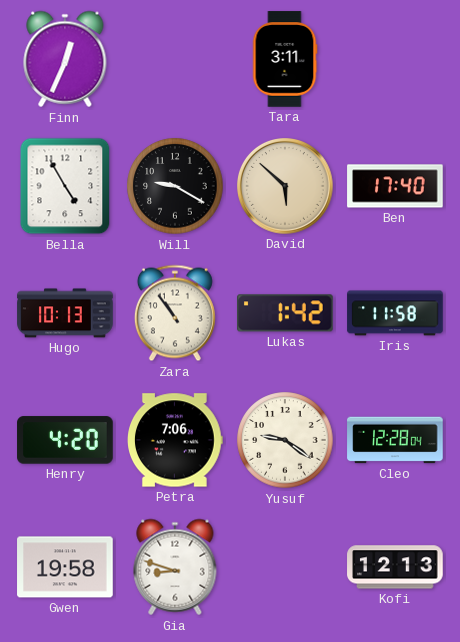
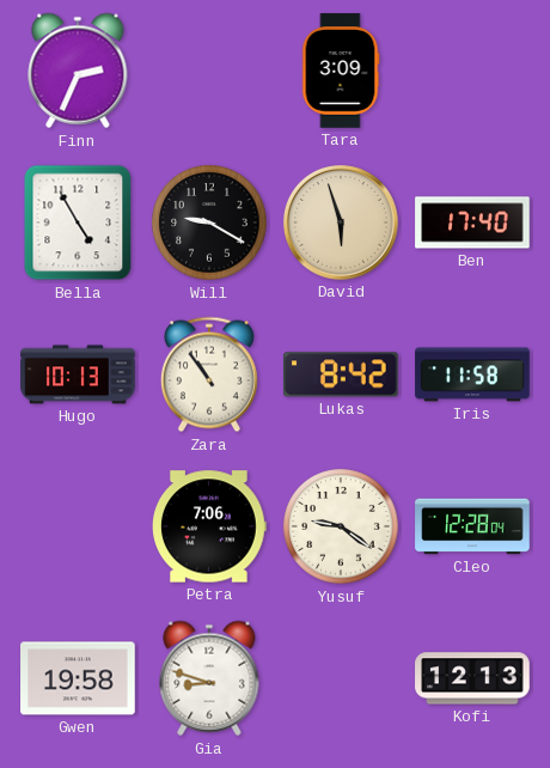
Finn: 12:34 -> 2:34 (78, 71)
Tara: 3:11 -> 3:09 (341, 71)
David: 5:52 -> 5:57 (342, 224)
Lukas: 1:42 -> 8:42 (341, 374)
Henry: 4:20 -> none (65, 440)
